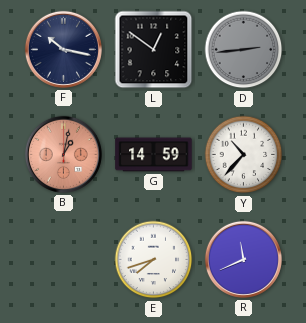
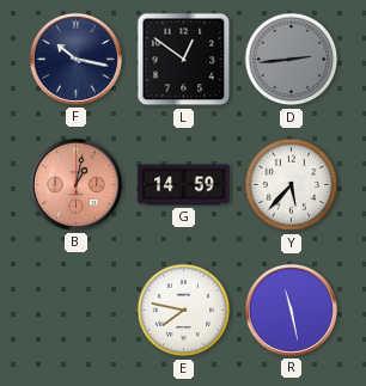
Y: 10:37 -> 5:37 (292, 185)
E: 7:42 -> 7:47 (184, 311)
R: 11:41 -> 11:28 (291, 310)
